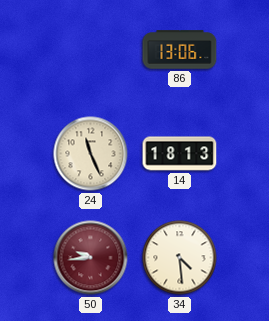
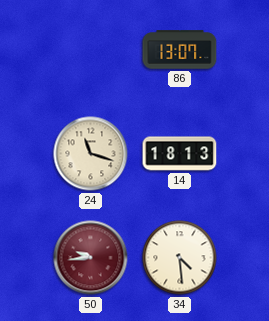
86: 13:06 -> 13:07 (180, 50)
24: 11:26 -> 11:18 (91, 154)
